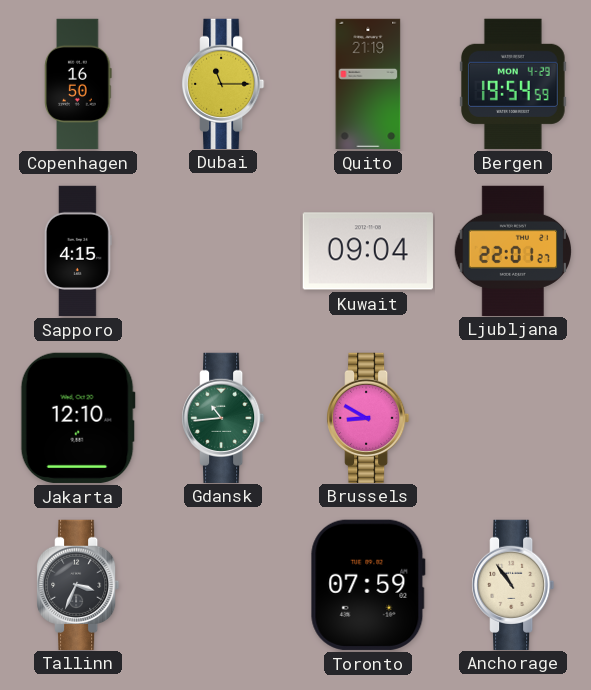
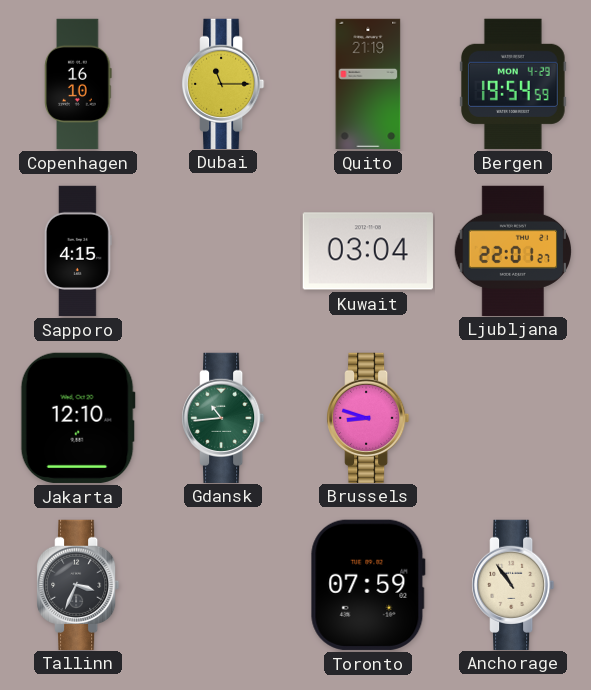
Copenhagen: 16:50 -> 16:10 (78, 84)
Kuwait: 09:04 -> 03:04 (368, 251)
Brussels: 8:50 -> 8:48 (369, 417)
